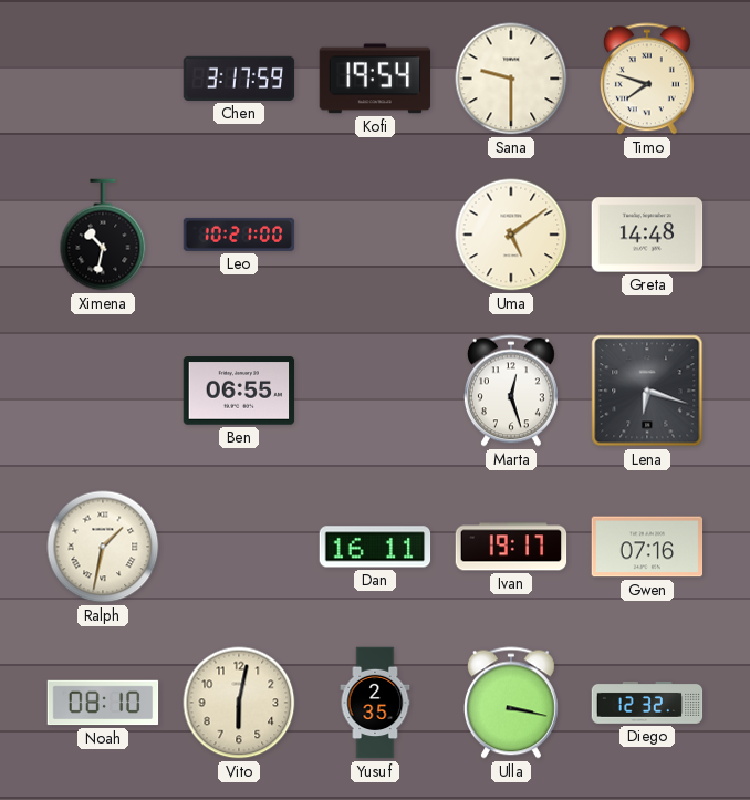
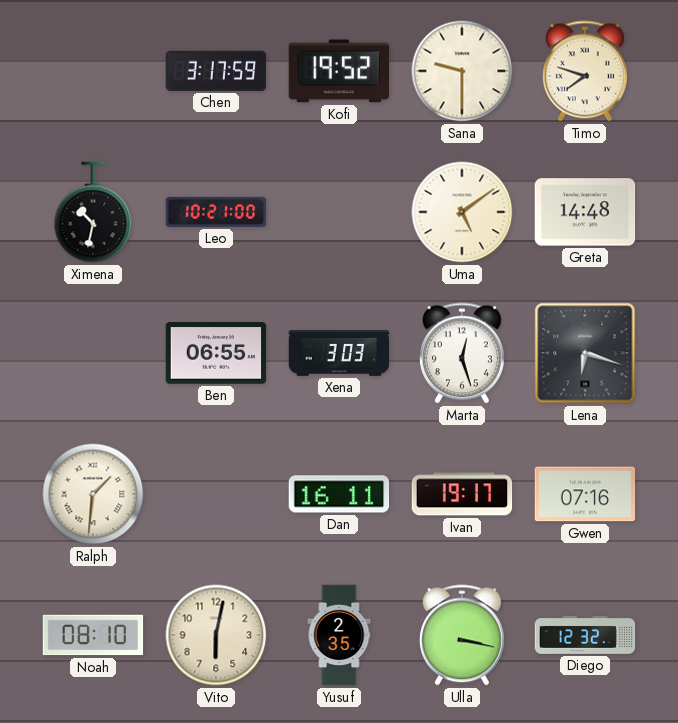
Kofi: 19:54 -> 19:52 (339, 71)
Xena: none -> 3:03 (339, 353)
Ralph: 1:32 -> 1:31 (93, 494)
